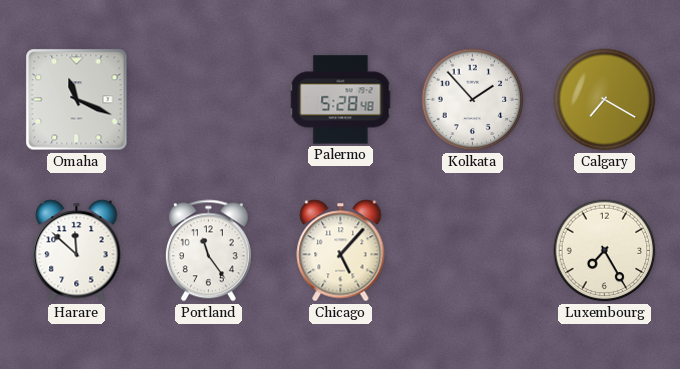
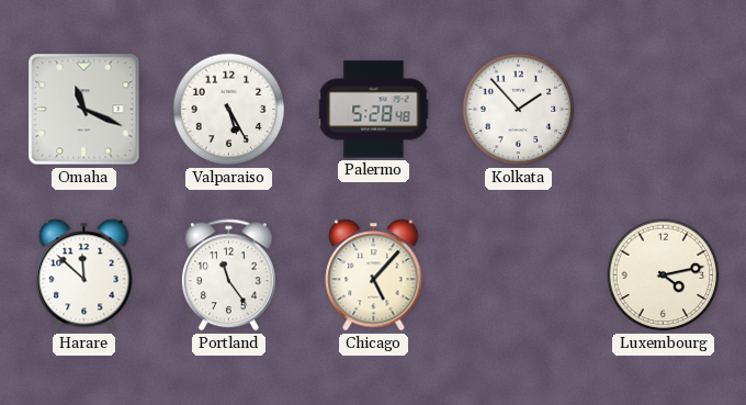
Valparaiso: none -> 5:25 (229, 110)
Calgary: 7:20 -> none (605, 100)
Luxembourg: 7:25 -> 4:13 (664, 275)
